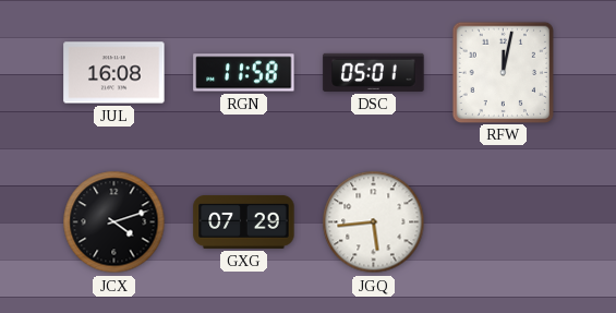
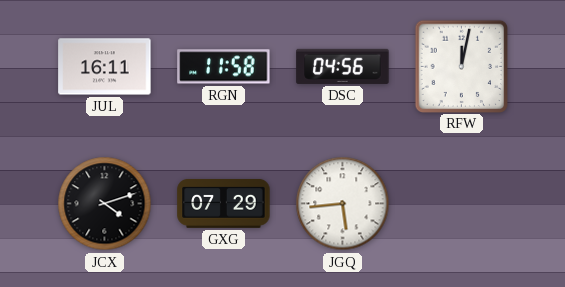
JUL: 16:08 -> 16:11 (105, 67)
DSC: 05:01 -> 04:56 (343, 66)
